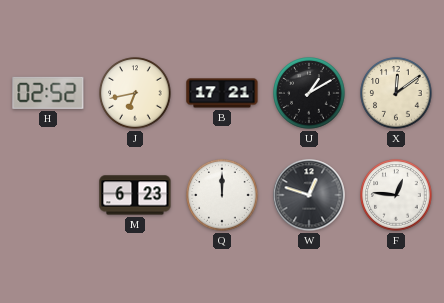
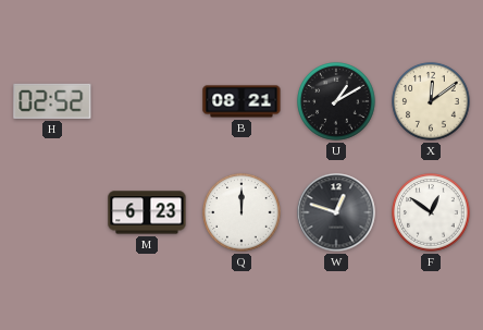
J: 6:43 -> none (135, 93)
B: 17:21 -> 08:21 (242, 101)
F: 12:46 -> 12:51 (431, 212)
